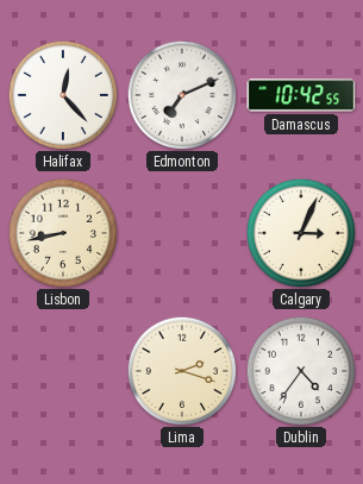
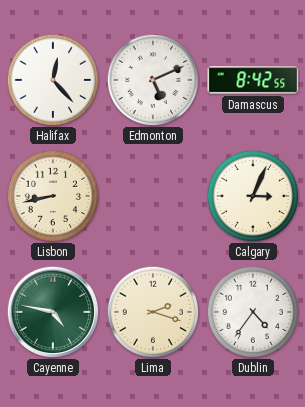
Edmonton: 7:11 -> 5:11 (152, 79)
Damascus: 10:42 -> 8:42 (253, 80)
Cayenne: none -> 4:47 (52, 311)
